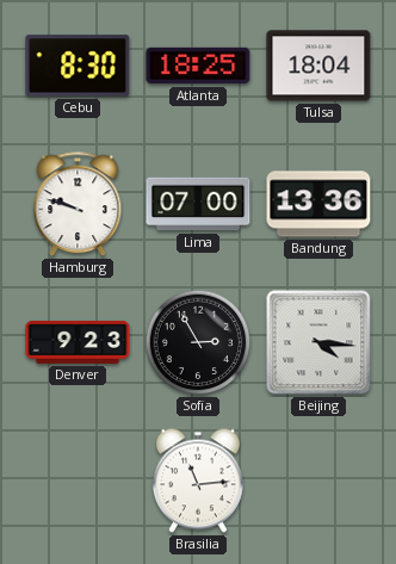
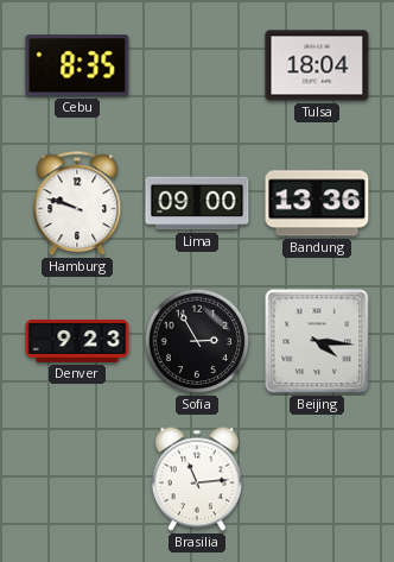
Cebu: 8:30 -> 8:35 (77, 65)
Atlanta: 18:25 -> none (198, 66)
Lima: 07:00 -> 09:00 (197, 203)
